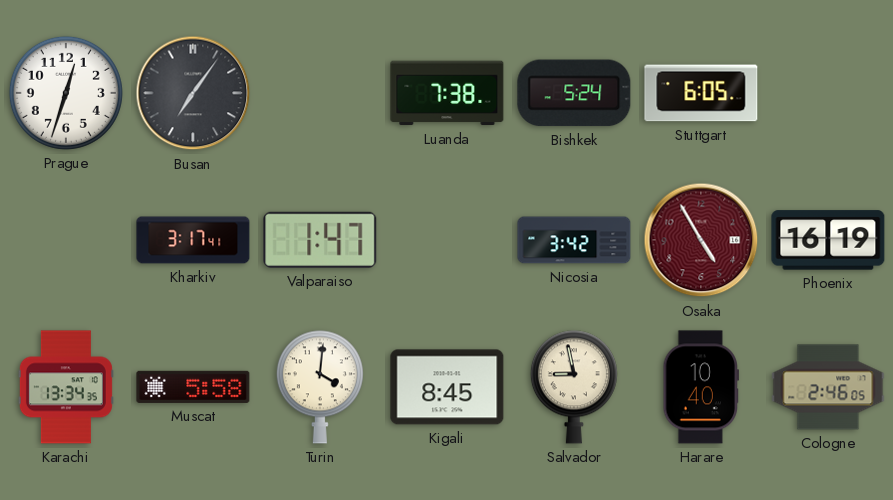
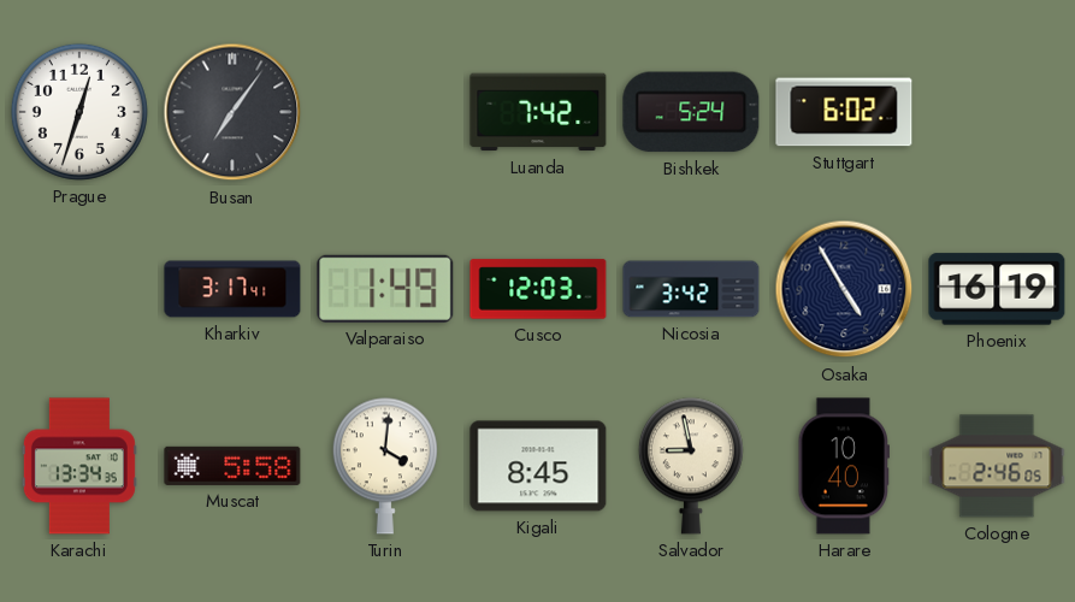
Luanda: 7:38 -> 7:42 (538, 112)
Stuttgart: 6:05 -> 6:02 (844, 112)
Valparaiso: 1:47 -> 1:49 (385, 289)
Cusco: none -> 12:03 (538, 289)
Osaka dial: burgundy -> navy (844, 289)
